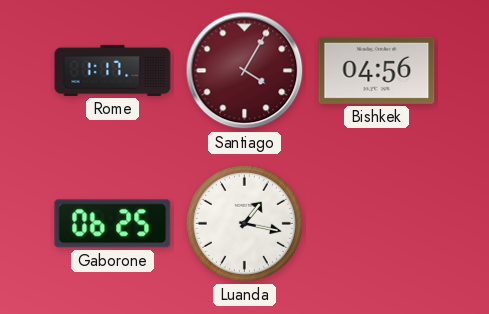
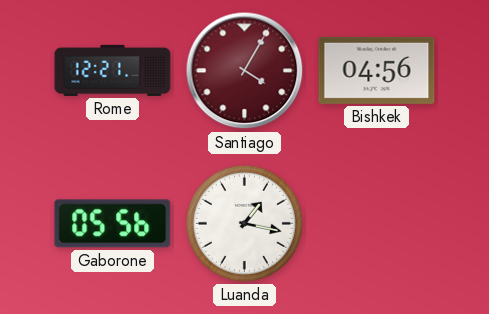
Rome: 1:17 -> 12:21 (113, 70)
Gaborone: 06:25 -> 05:56 (113, 224)
